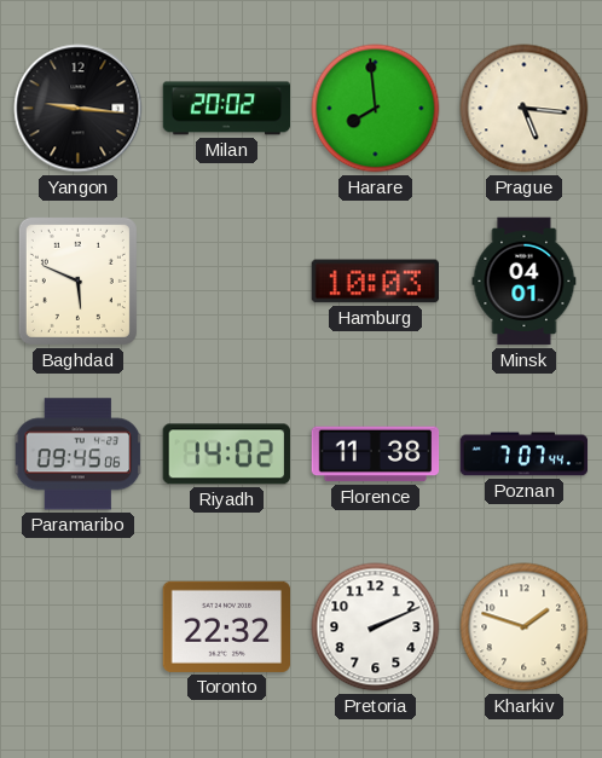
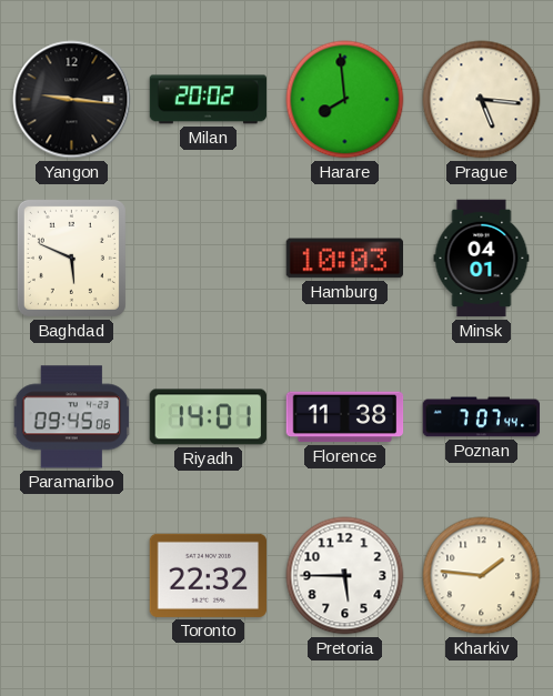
Riyadh: 14:02 -> 14:01 (208, 417)
Pretoria: 2:11 -> 5:45 (345, 576)
Kharkiv: 1:48 -> 1:46 (482, 576)
